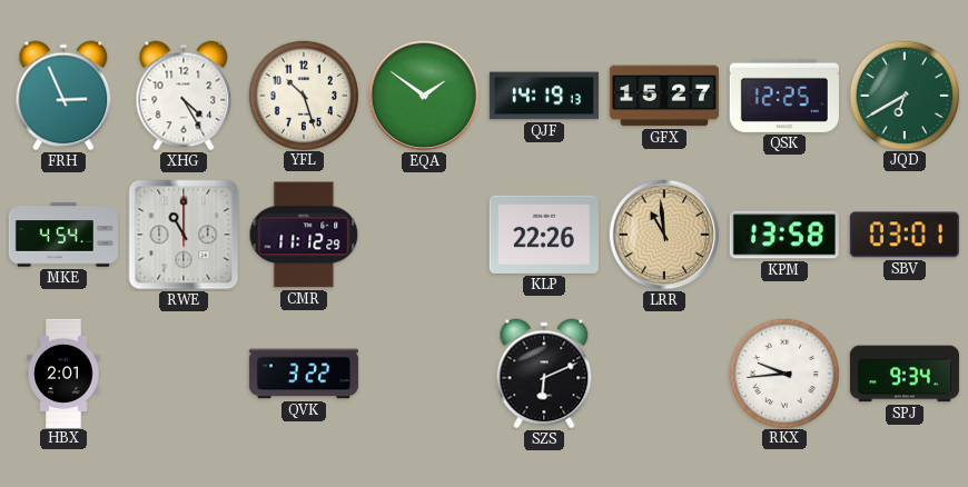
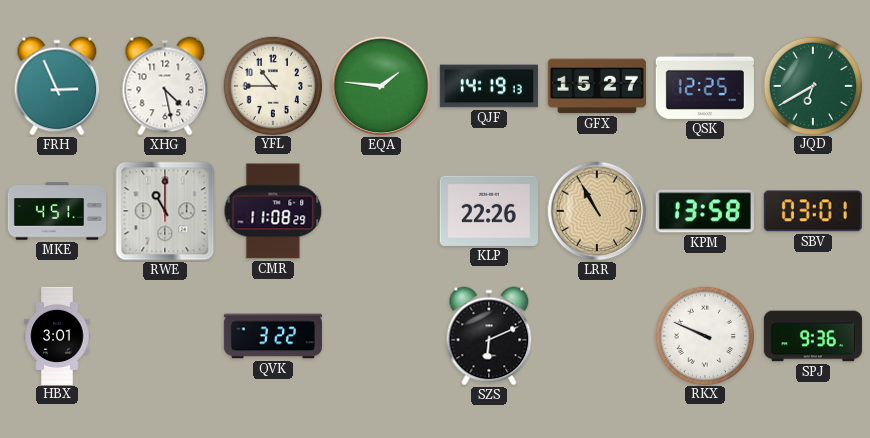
XHG: 4:25 -> 4:28 (165, 86)
YFL: 10:27 -> 10:45 (272, 85)
EQA: 1:51 -> 1:46 (381, 86)
MKE: 4:54 -> 4:51 (56, 211)
CMR: 11:12 -> 11:08 (273, 211)
LRR: 10:59 -> 10:55 (597, 211)
HBX: 2:01 -> 3:01 (57, 335)
RKX: 9:44 -> 9:49 (704, 335)
SPJ: 9:34 -> 9:36 (813, 336)
